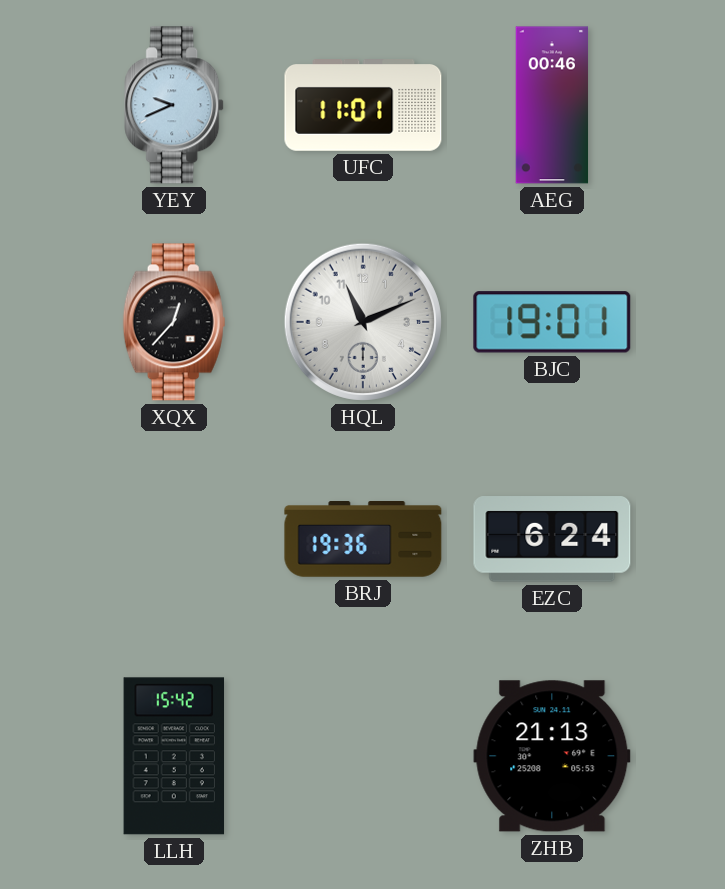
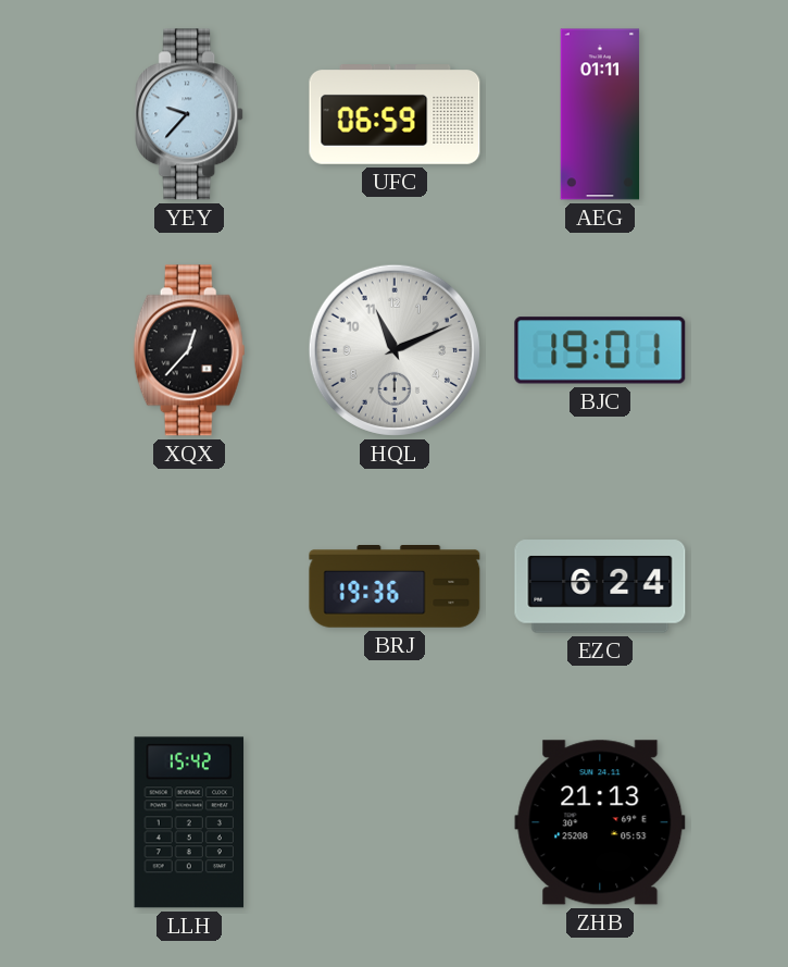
YEY: 9:41 -> 9:37 (190, 114)
UFC: 11:01 -> 06:59 (395, 114)
AEG: 00:46 -> 01:11 (600, 114)
